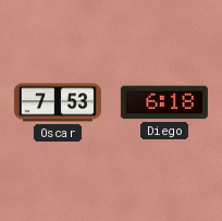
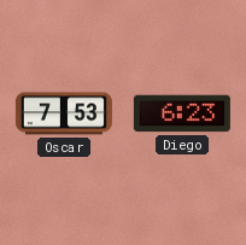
Diego: 6:18 -> 6:23 (182, 113)
